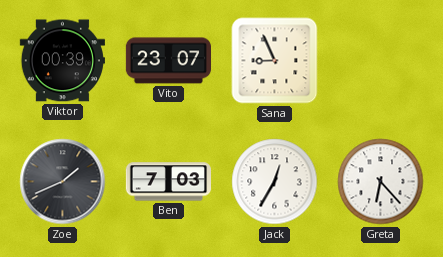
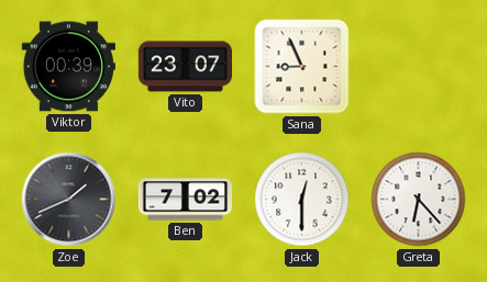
Ben: 7:03 -> 7:02 (185, 200)
Jack: 12:35 -> 12:30 (302, 200)
